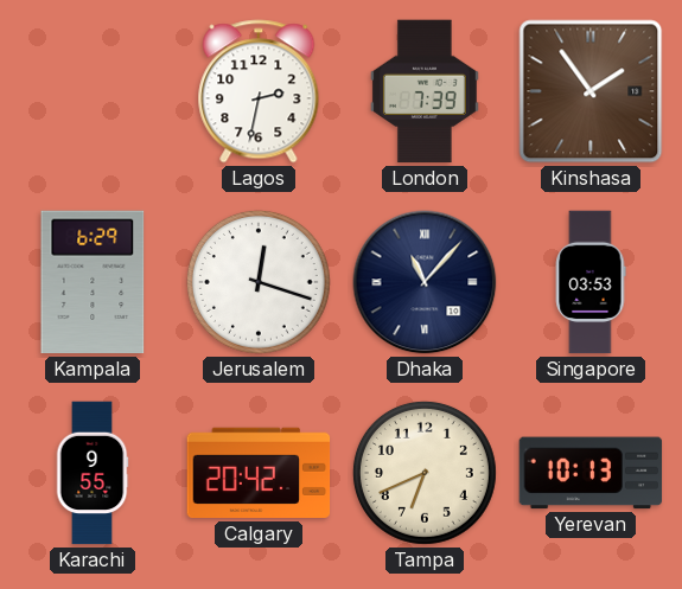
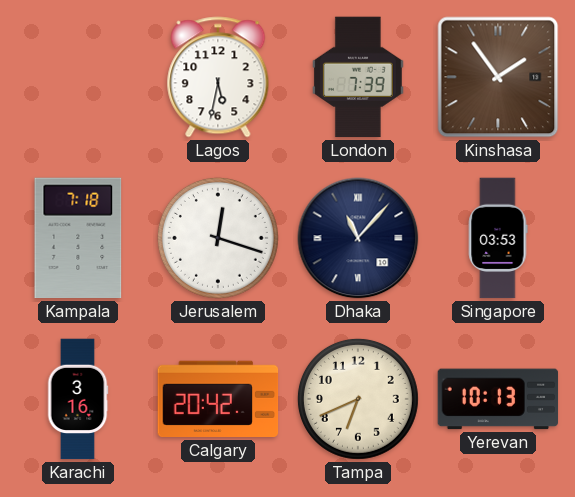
Lagos: 2:32 -> 5:32 (218, 77)
Kampala: 6:29 -> 7:18 (78, 238)
Karachi: 9:55 -> 3:16 (78, 399)
